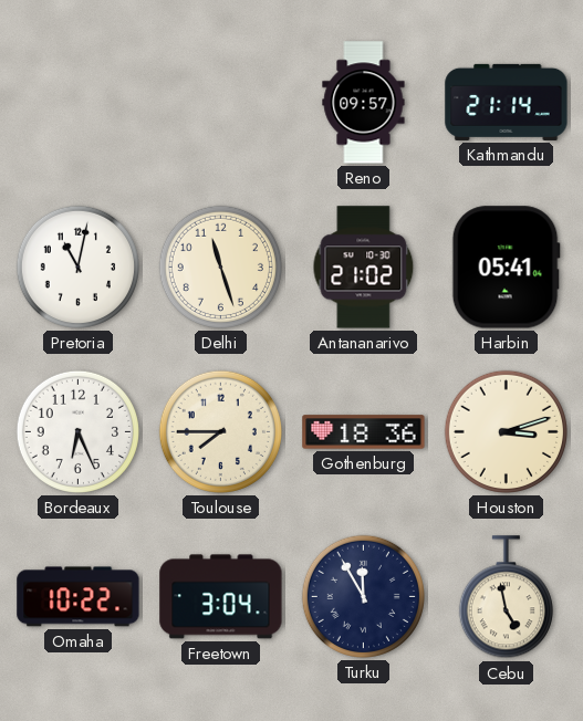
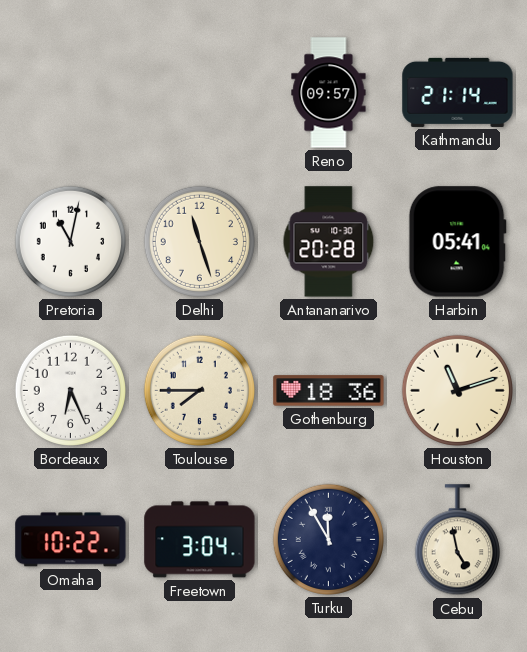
Antananarivo: 21:02 -> 20:28 (329, 242)
Houston: 3:12 -> 11:12 (457, 390)
